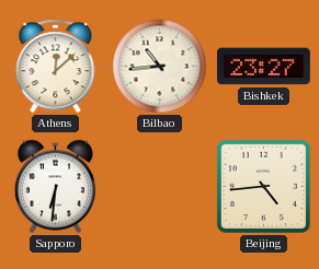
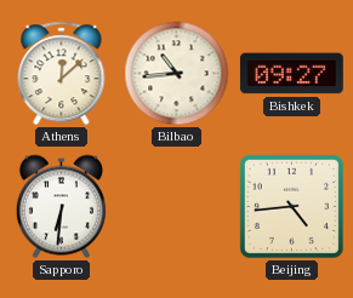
Bishkek: 23:27 -> 09:27 (291, 74)
